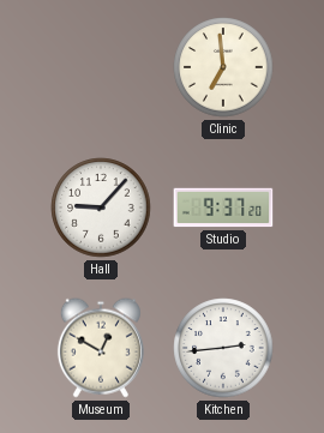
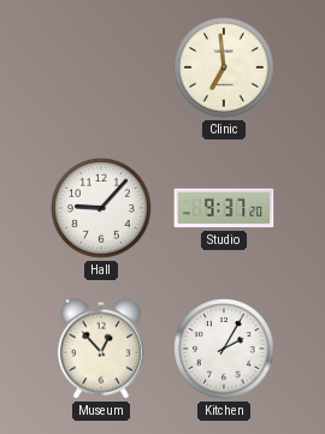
Museum: 12:50 -> 12:53 (101, 349)
Kitchen: 2:44 -> 2:05 (224, 349)
